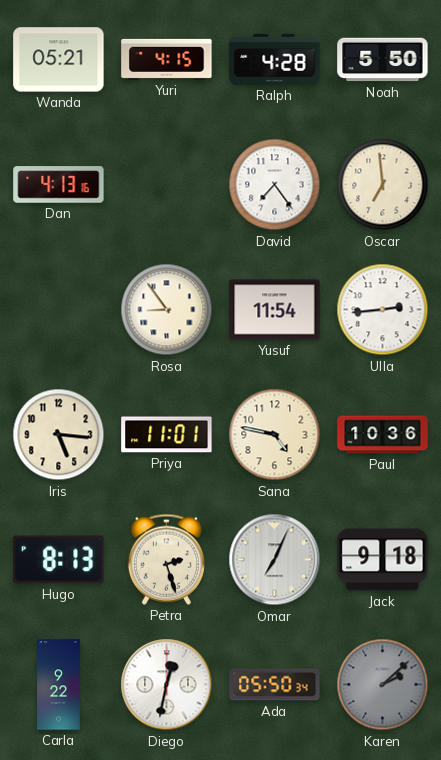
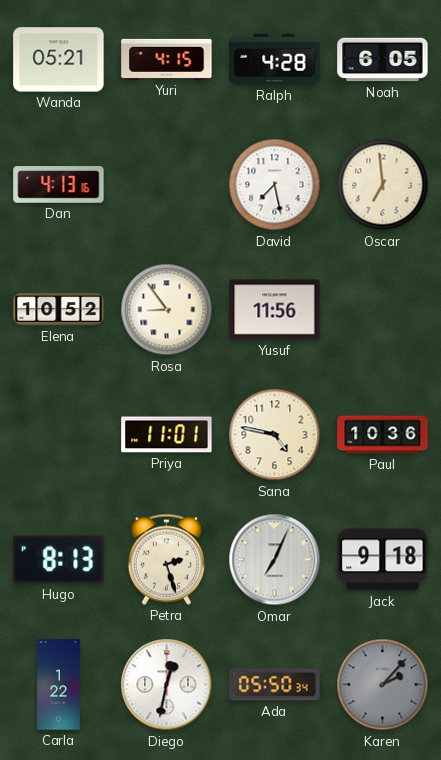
Noah: 5:50 -> 6:05 (383, 60)
David: 7:24 -> 7:28 (275, 185)
Elena: none -> 10:52 (59, 310)
Yusuf: 11:54 -> 11:56 (275, 310)
Ulla: 2:44 -> none (383, 310)
Iris: 5:16 -> none (59, 435)
Carla: 9:22 -> 1:22 (59, 685)
Karen: 2:08 -> 2:07 (383, 685)
